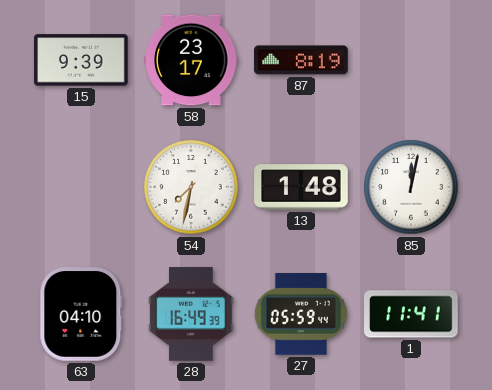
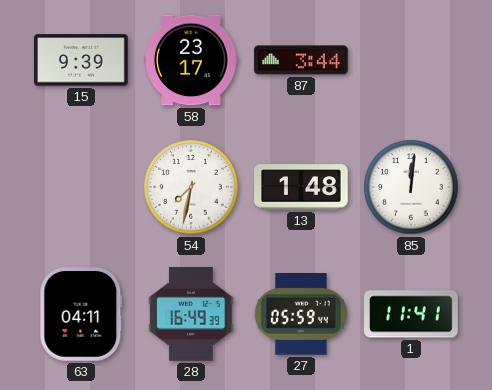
87: 8:19 -> 3:44 (301, 60)
85: 12:02 -> 12:01 (411, 187)
63: 04:10 -> 04:11 (81, 314)
